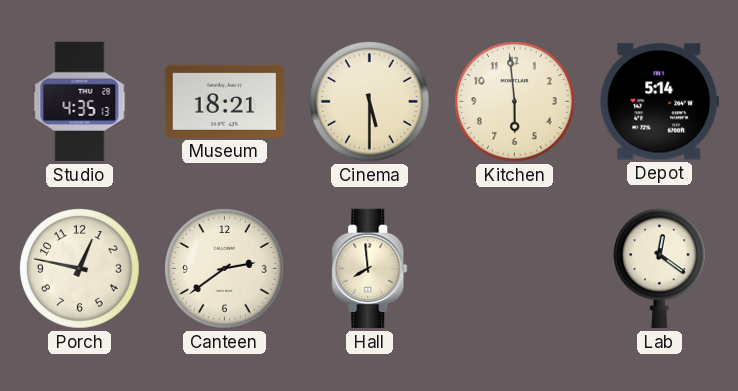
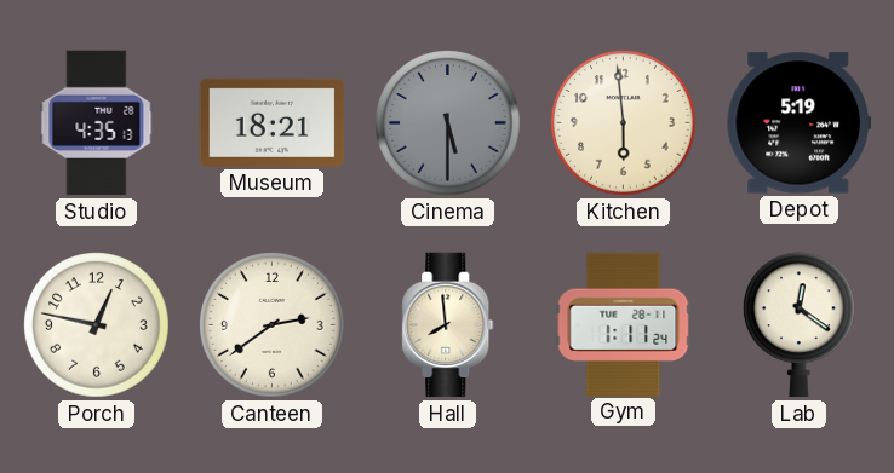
Cinema dial: cream -> grey (448, 123)
Depot: 5:14 -> 5:19 (798, 123)
Gym: none -> 1:11 (624, 324)
